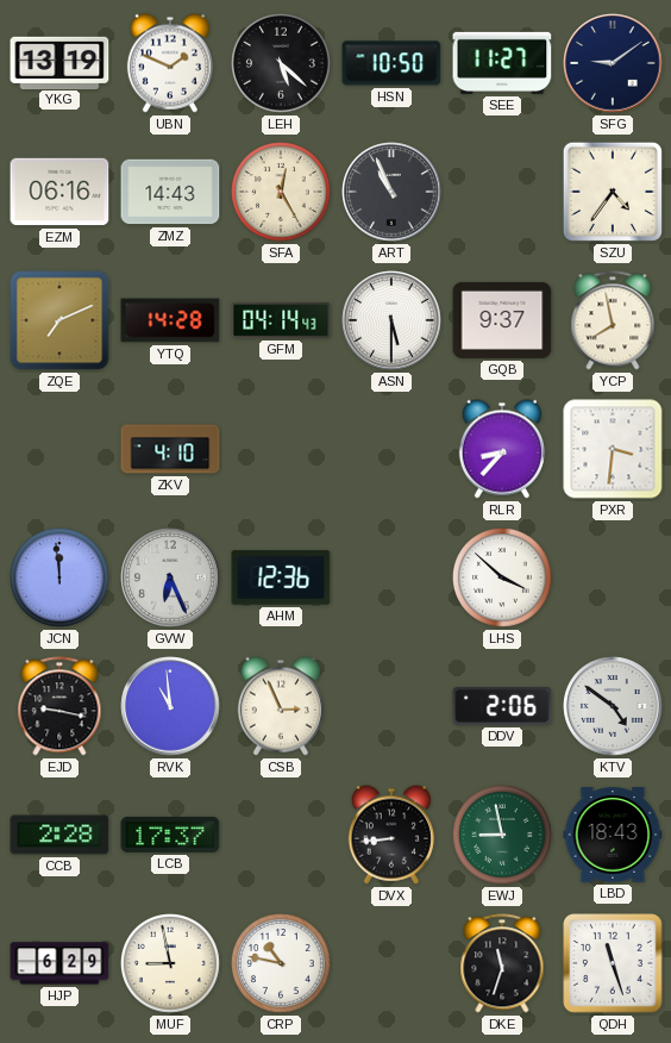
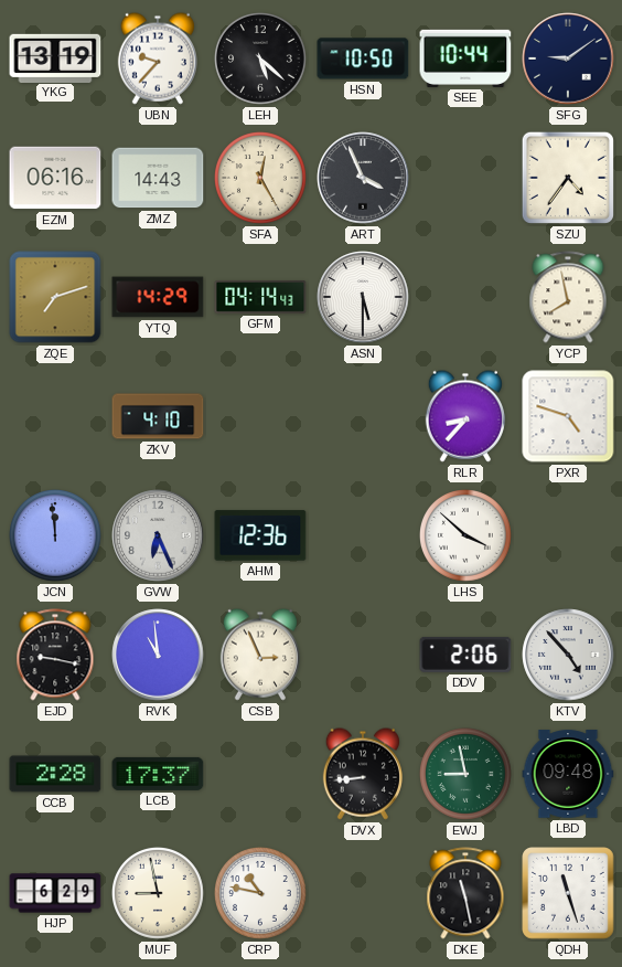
UBN: 1:49 -> 9:37 (158, 59)
SEE: 11:27 -> 10:44 (465, 59)
ART: 10:56 -> 3:56 (363, 178)
ZQE: 7:11 -> 7:12 (55, 297)
YTQ: 14:28 -> 14:29 (158, 297)
GQB: 9:37 -> none (502, 320)
PXR: 3:31 -> 4:48 (568, 416)
KTV: 4:51 -> 4:53 (568, 655)
LBD: 18:43 -> 09:48 (568, 774)
DKE: 11:33 -> 11:28 (465, 893)
